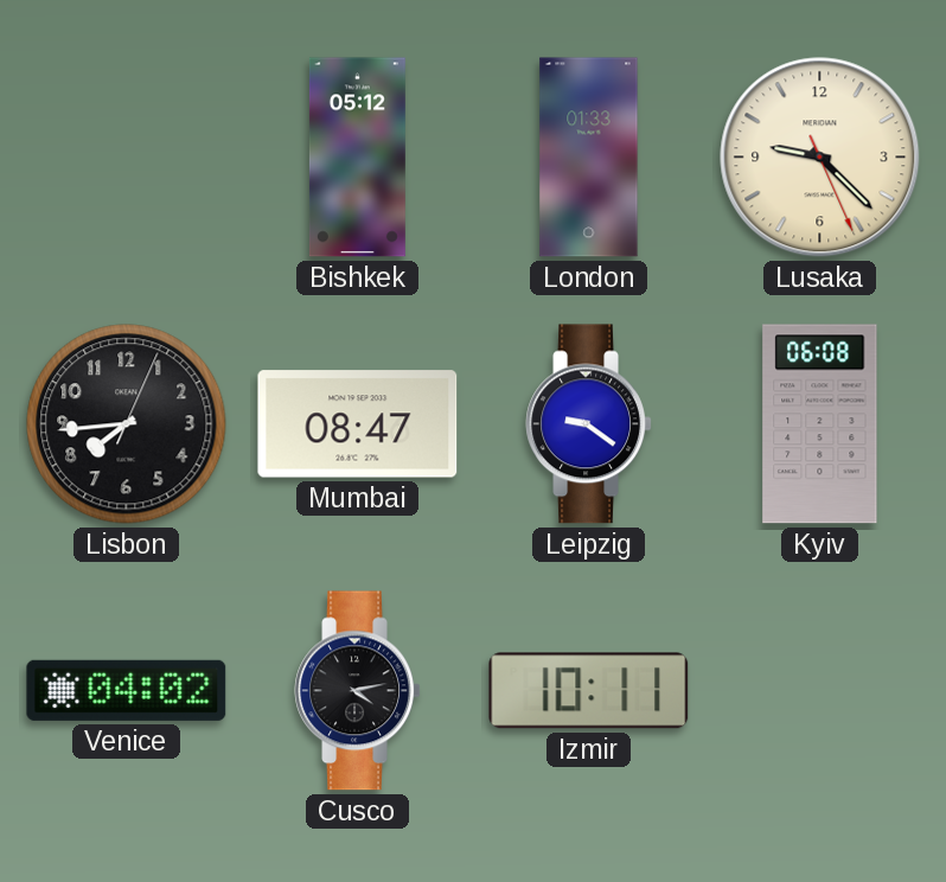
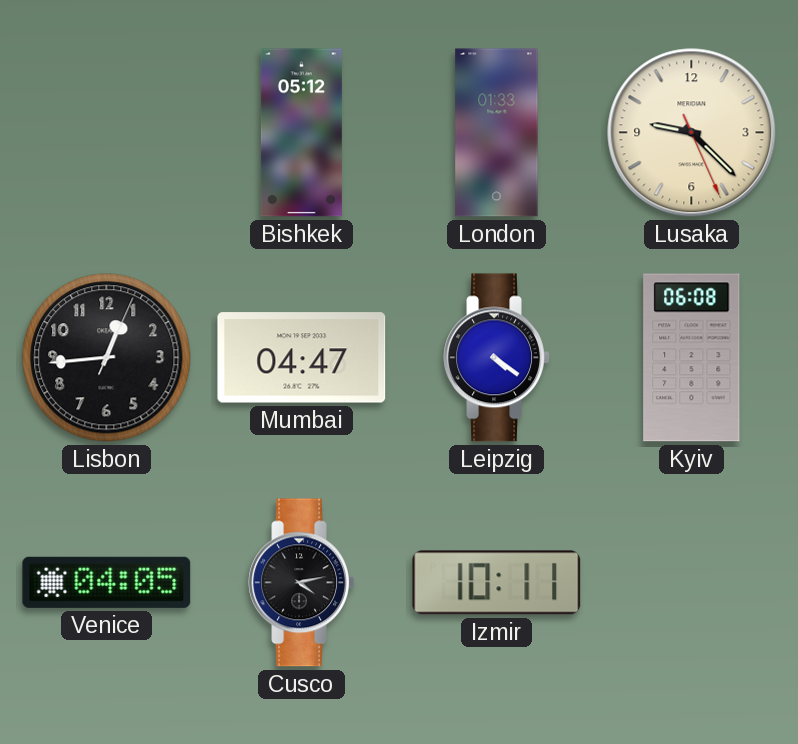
Lisbon: 7:44 -> 12:44 (107, 358)
Mumbai: 08:47 -> 04:47 (302, 358)
Leipzig: 9:21 -> 4:21 (497, 358)
Venice: 04:02 -> 04:05 (107, 582)
